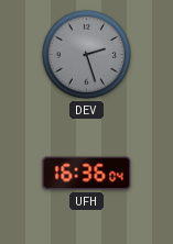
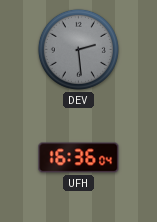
DEV: 2:27 -> 2:29 (78, 49)
